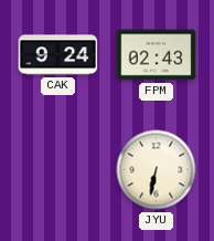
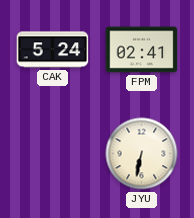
CAK: 9:24 -> 5:24 (53, 50)
FPM: 02:43 -> 02:41 (142, 50)
